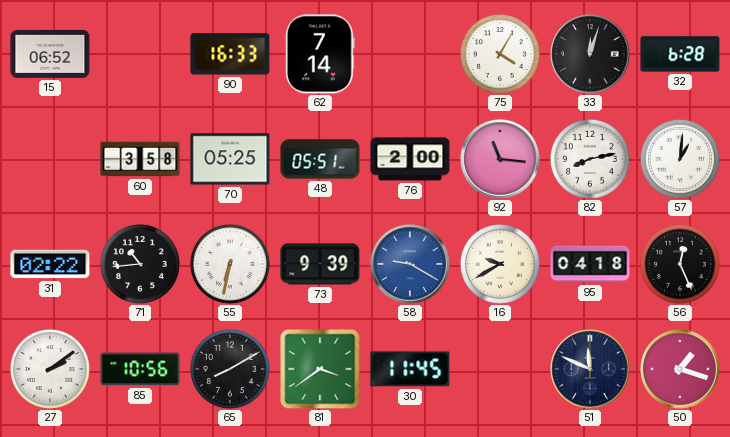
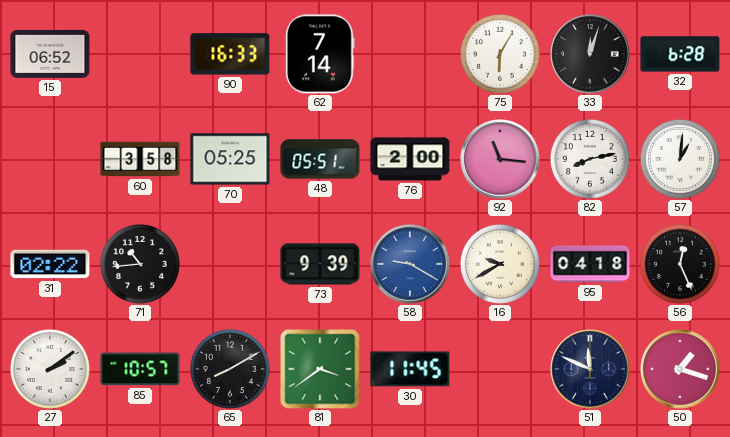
75: 4:05 -> 6:05 (500, 54)
55: 6:32 -> none (230, 264)
85: 10:56 -> 10:57 (140, 369)
